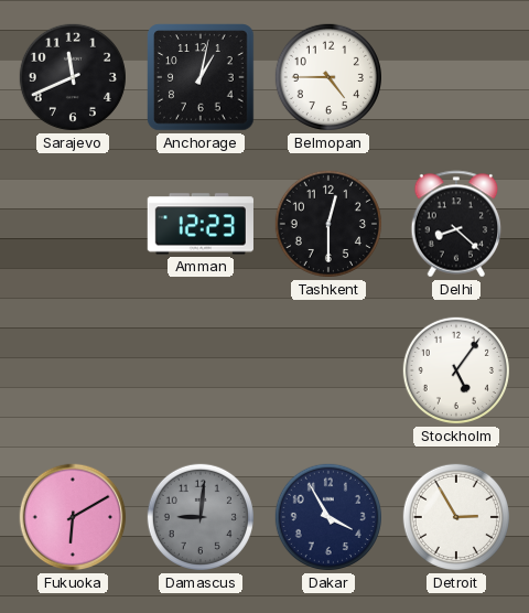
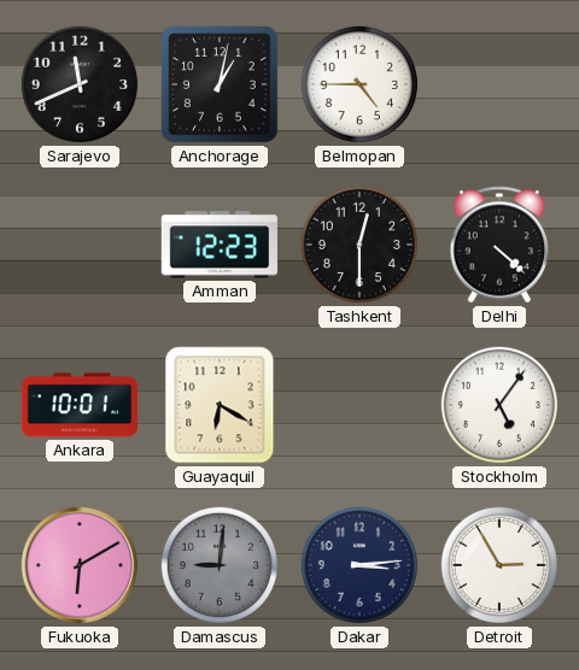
Delhi: 8:22 -> 4:22 (499, 245)
Ankara: none -> 10:01 (78, 405)
Guayaquil: none -> 6:20 (220, 405)
Dakar: 3:55 -> 3:14 (359, 565)
